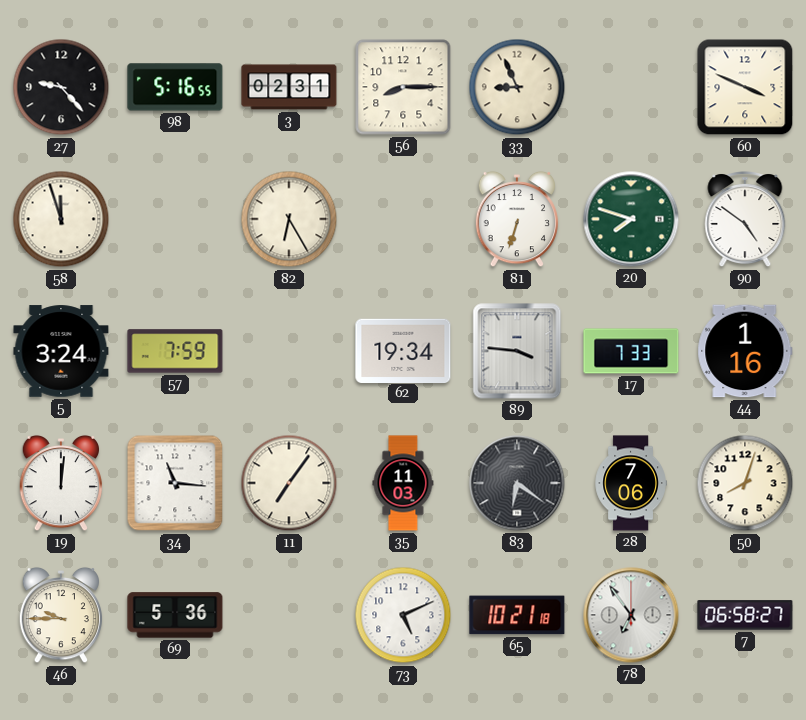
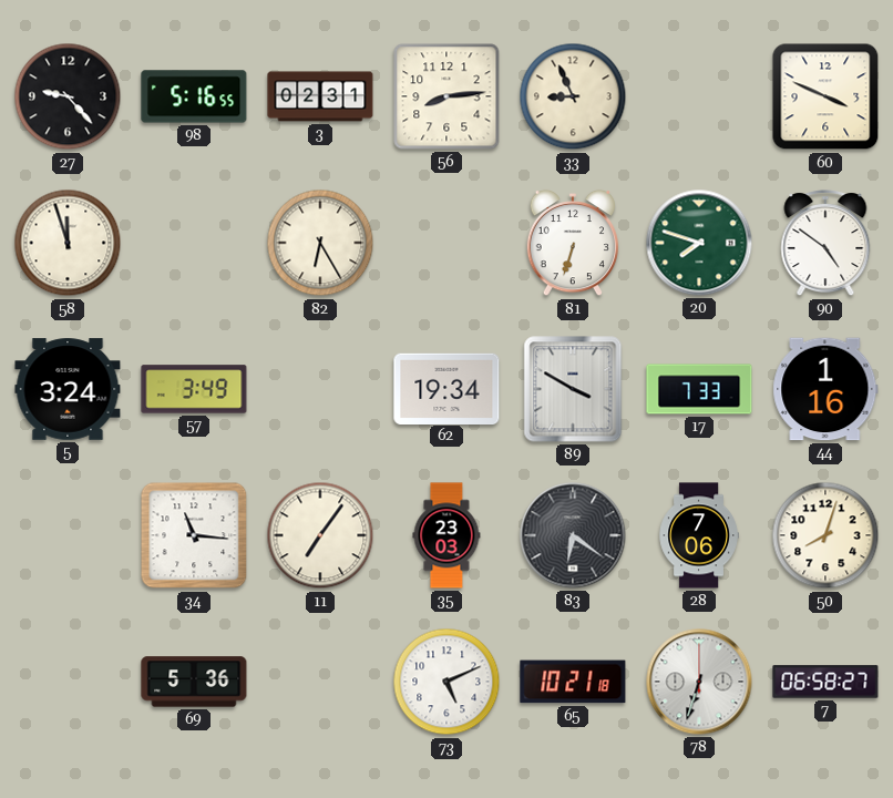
56: 8:15 -> 8:14 (447, 96)
57: 7:59 -> 3:49 (194, 389)
89: 3:46 -> 3:50 (573, 389)
19: 12:01 -> none (61, 483)
35: 11:03 -> 23:03 (447, 535)
46: 9:45 -> none (61, 615)
78: 6:54 -> 6:33 (699, 682)
